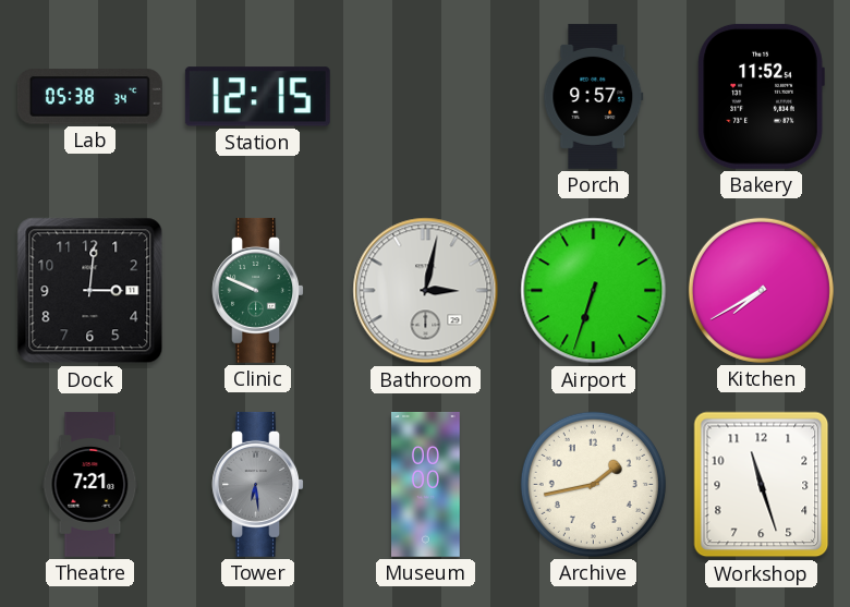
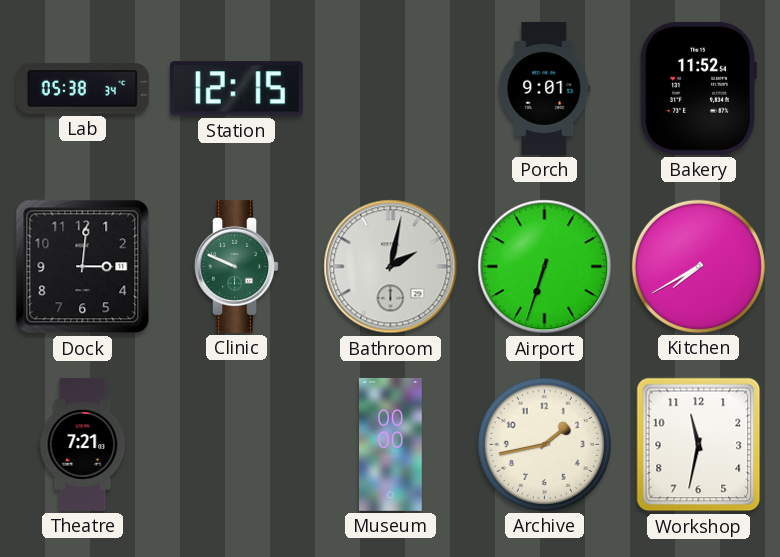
Porch: 9:57 -> 9:01 (545, 88)
Bathroom: 3:02 -> 2:02 (391, 267)
Tower: 6:29 -> none (257, 484)
Workshop: 11:27 -> 11:32 (699, 445)
